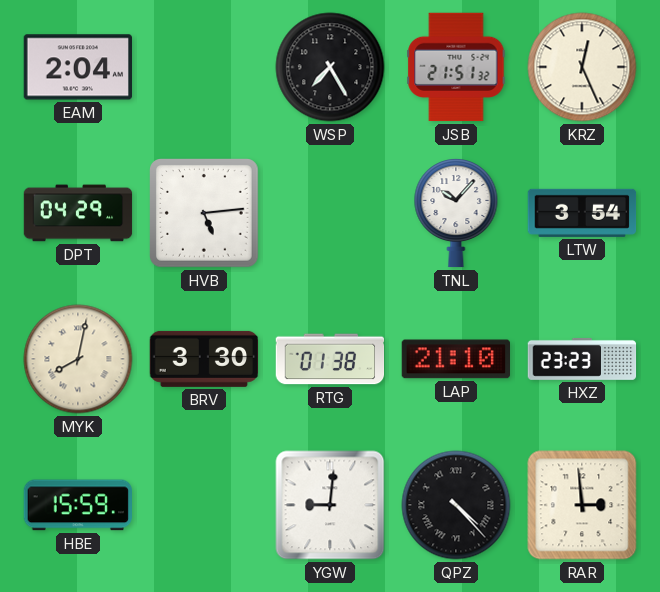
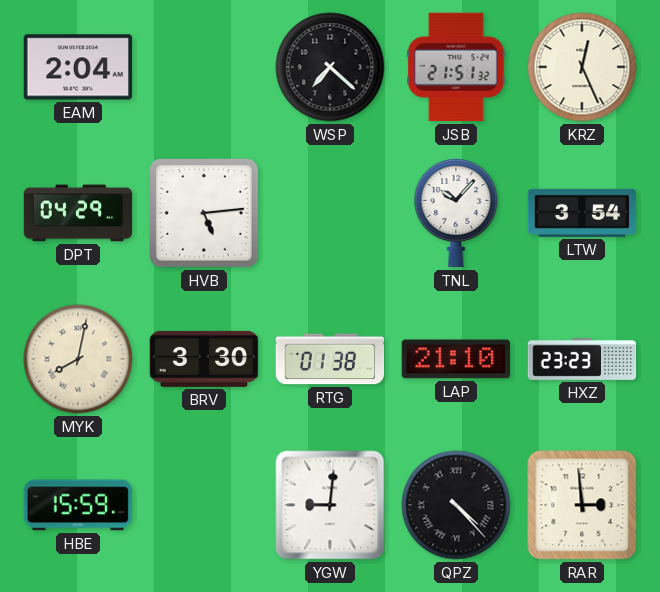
WSP: 7:25 -> 7:22 (330, 67)
